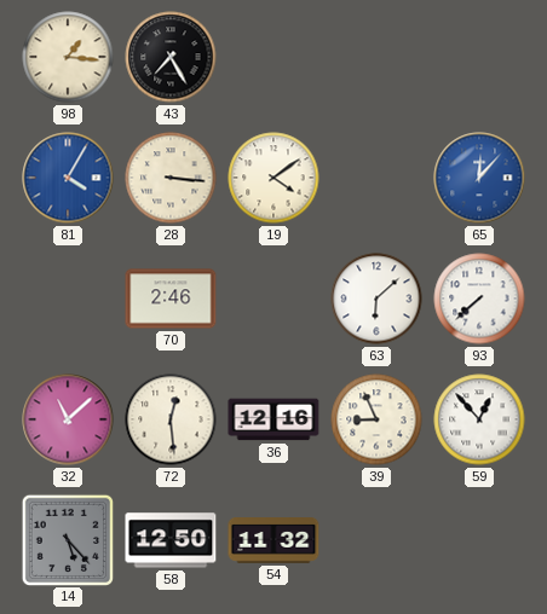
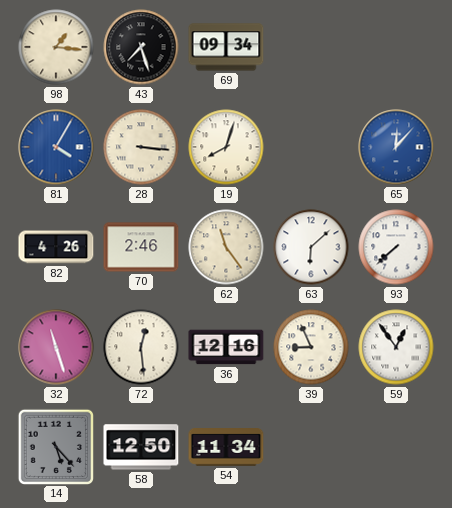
43: 7:25 -> 7:27 (141, 47)
69: none -> 09:34 (226, 47)
19: 4:09 -> 8:03 (226, 147)
82: none -> 4:26 (56, 247)
62: none -> 11:24 (226, 247)
32: 11:08 -> 11:27 (56, 347)
59: 12:53 -> 12:54 (396, 347)
54: 11:32 -> 11:34 (226, 447)
